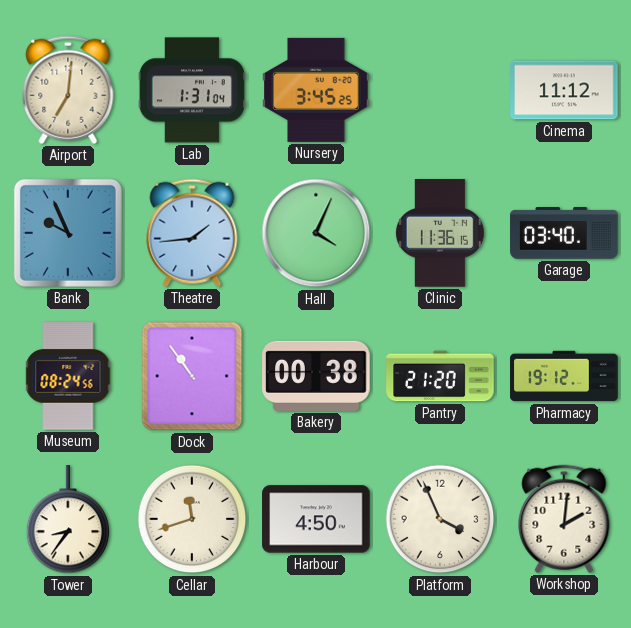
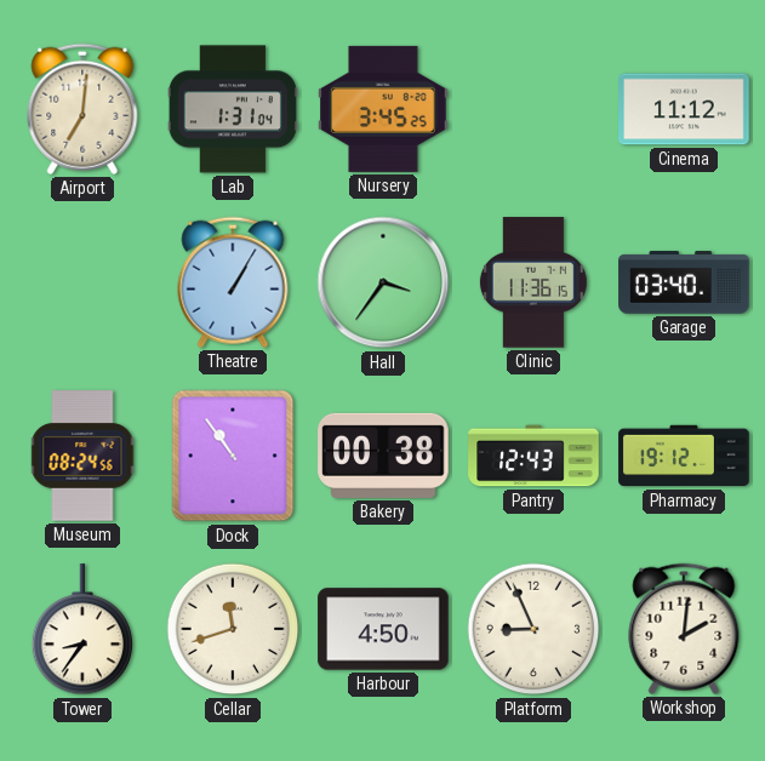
Bank: 9:56 -> none (68, 233)
Theatre: 1:44 -> 1:05 (233, 282)
Hall: 4:04 -> 3:36 (383, 282)
Pantry: 21:20 -> 12:43 (533, 456)
Platform: 3:56 -> 8:56 (533, 629)
